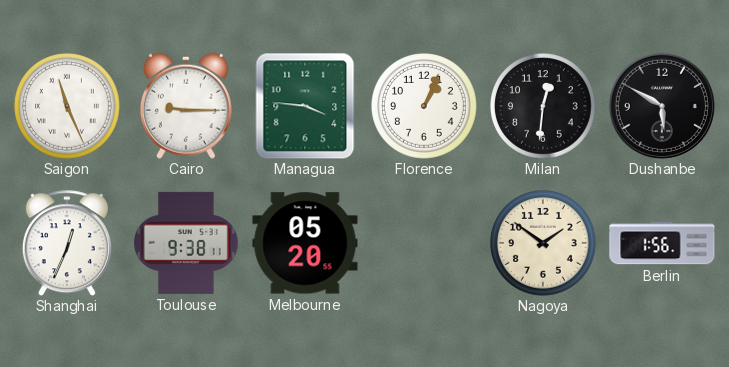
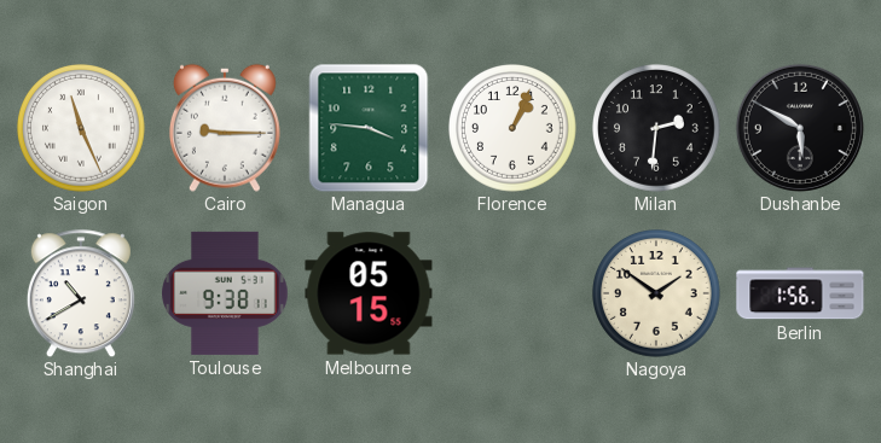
Milan: 12:31 -> 2:31 (657, 129)
Shanghai: 12:34 -> 10:40 (81, 293)
Melbourne: 05:20 -> 05:15 (369, 293)
